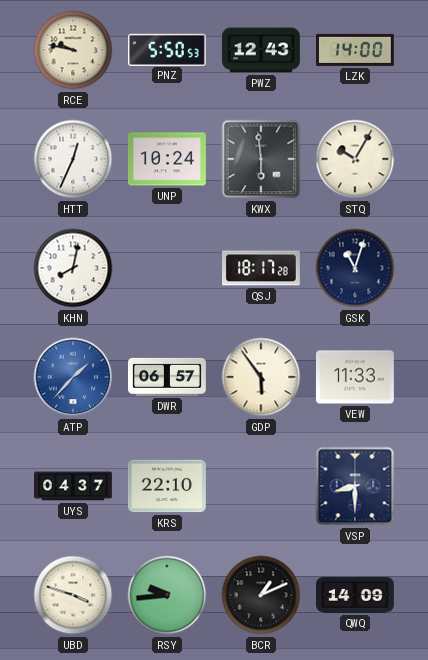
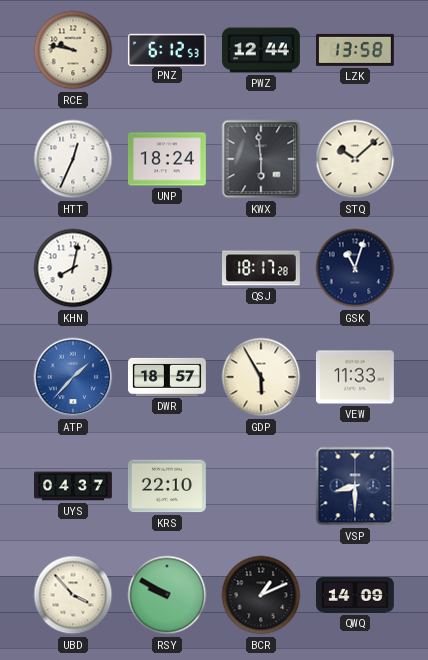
PNZ: 5:50 -> 6:12 (167, 49)
PWZ: 12:43 -> 12:44 (262, 50)
LZK: 14:00 -> 13:58 (356, 50)
UNP: 10:24 -> 18:24 (167, 159)
STQ: 10:05 -> 10:08 (355, 159)
DWR: 06:57 -> 18:57 (168, 377)
GDP: 5:54 -> 5:55 (261, 377)
UBD: 3:48 -> 3:53 (73, 595)
RSY: 9:44 -> 9:50 (167, 595)
